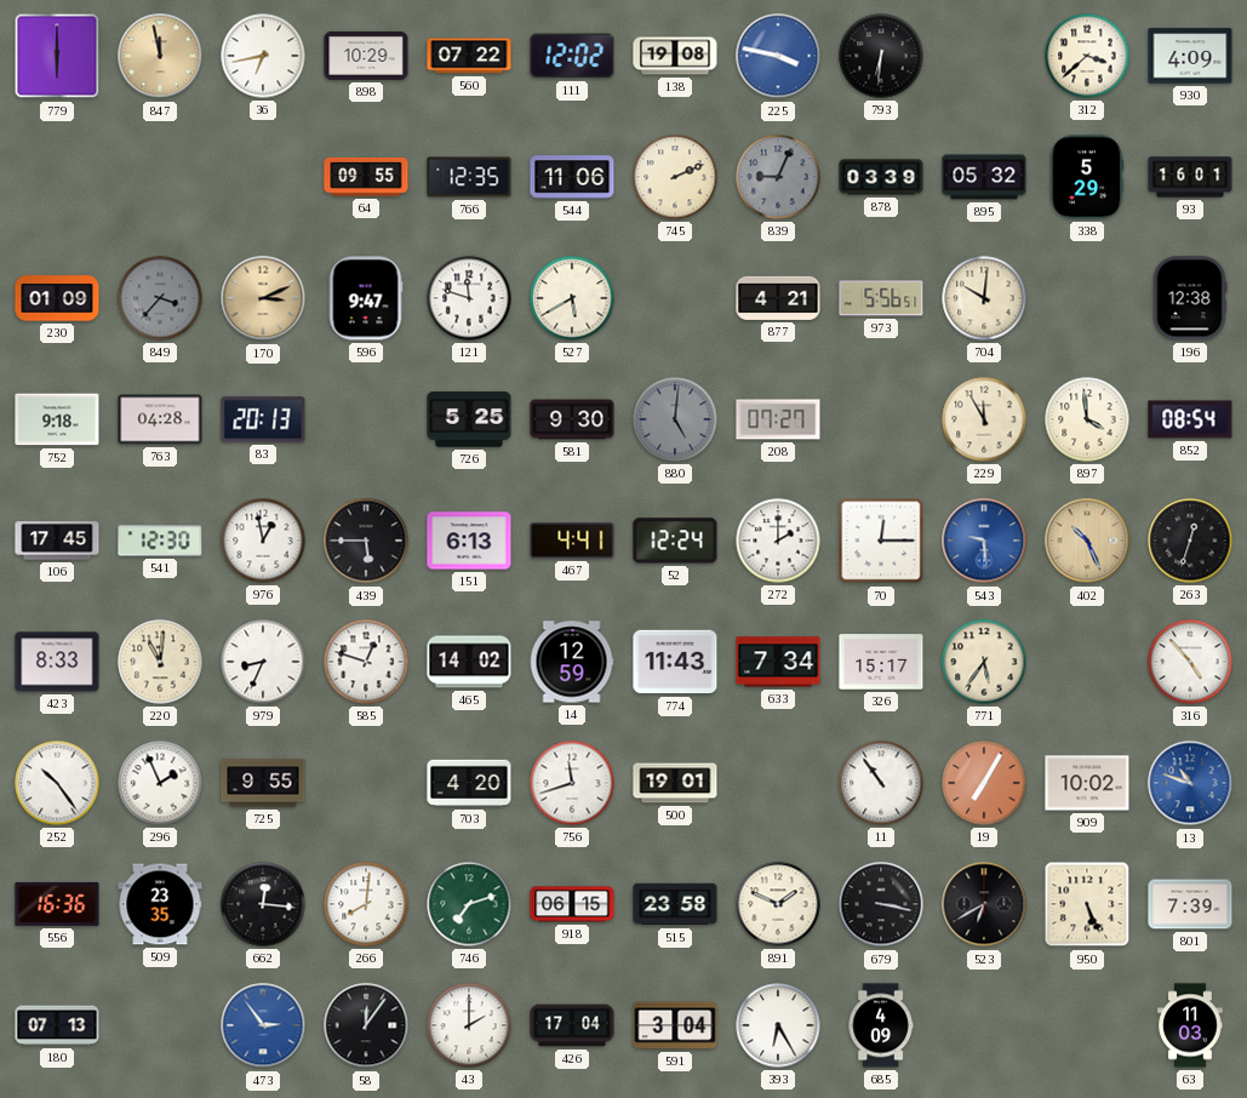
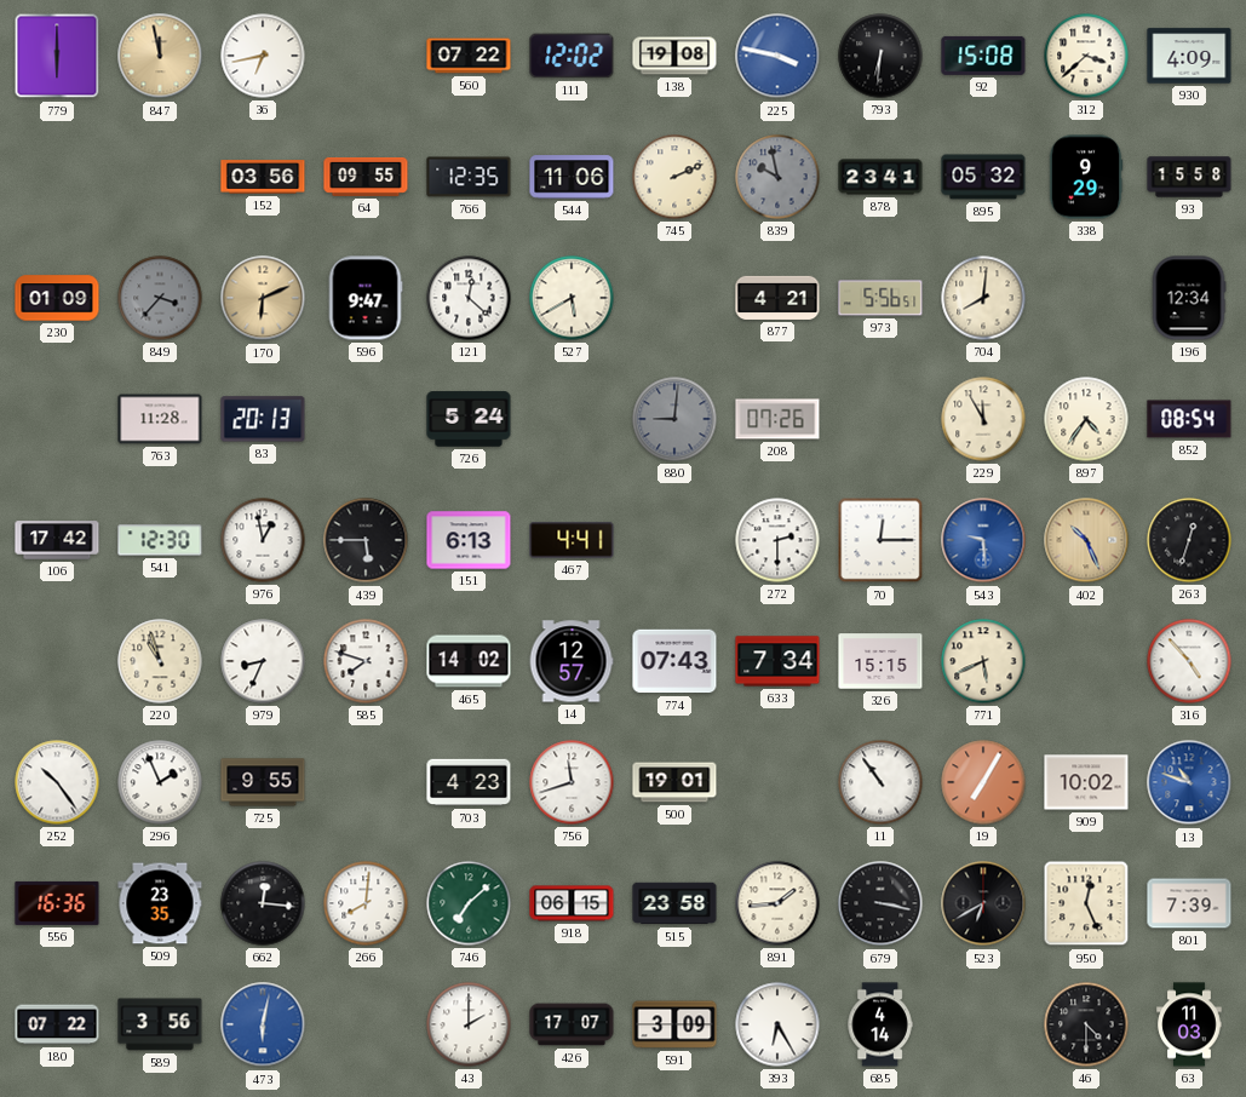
898: 10:29 -> none (366, 56)
92: none -> 15:08 (983, 56)
152: none -> 03:56 (263, 177)
839: 9:04 -> 9:58 (777, 177)
878: 03:39 -> 23:41 (880, 177)
338: 5:29 -> 9:29 (1086, 177)
93: 16:01 -> 15:58 (1189, 177)
170: 3:11 -> 6:11 (263, 298)
121: 11:48 -> 12:22 (469, 298)
704: 10:01 -> 8:01 (983, 298)
196: 12:38 -> 12:34 (1189, 298)
752: 9:18 -> none (57, 419)
763: 04:28 -> 11:28 (160, 419)
726: 5:25 -> 5:24 (469, 419)
581: 9:30 -> none (572, 419)
880: 5:01 -> 9:01 (674, 419)
208: 07:27 -> 07:26 (777, 419)
897: 3:59 -> 4:36 (1086, 419)
106: 17:45 -> 17:42 (57, 540)
52: 12:24 -> none (675, 541)
272: 2:00 -> 2:30 (777, 540)
423: 8:33 -> none (57, 662)
220: 11:01 -> 10:57 (160, 661)
585: 12:48 -> 7:48 (366, 661)
14: 12:59 -> 12:57 (572, 661)
774: 11:43 -> 07:43 (674, 661)
326: 15:17 -> 15:15 (880, 661)
771: 5:36 -> 5:41 (983, 661)
703: 4:20 -> 4:23 (469, 782)
746: 7:12 -> 7:08 (469, 903)
891: 1:49 -> 1:44 (777, 903)
950: 5:26 -> 12:26 (1086, 903)
180: 07:13 -> 07:22 (57, 1024)
589: none -> 3:56 (160, 1024)
473: 2:54 -> 6:02 (263, 1024)
58: 12:06 -> none (366, 1025)
426: 17:04 -> 17:07 (572, 1024)
591: 3:04 -> 3:09 (674, 1024)
685: 4:09 -> 4:14 (880, 1024)
46: none -> 4:30 (1086, 1024)
